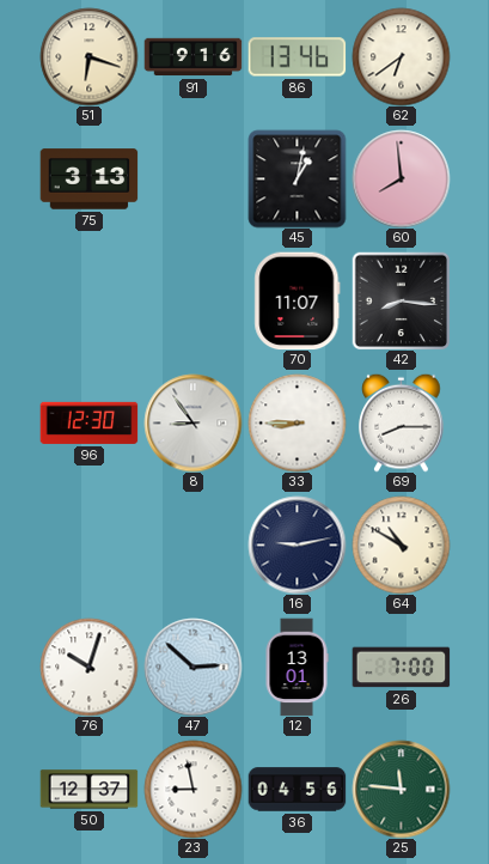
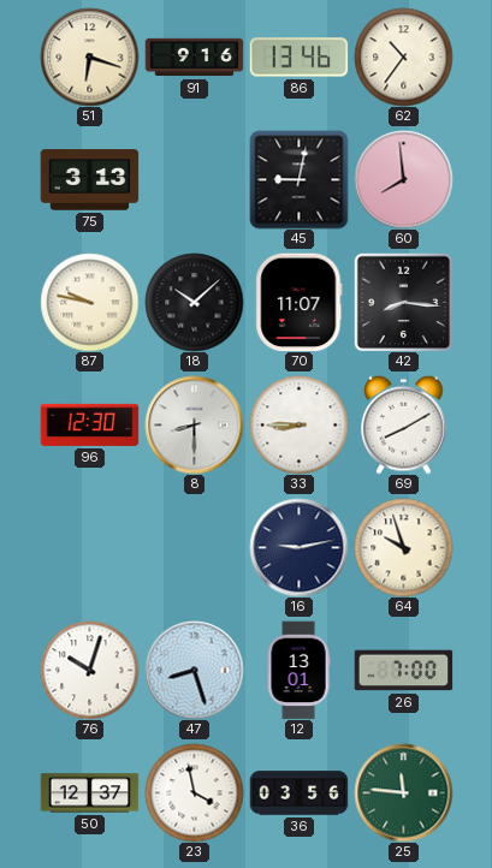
62: 6:39 -> 10:36 (403, 57)
45: 1:02 -> 9:02 (298, 179)
87: none -> 9:47 (89, 302)
18: none -> 10:08 (194, 302)
8: 8:54 -> 8:30 (194, 424)
69: 8:15 -> 8:10 (404, 424)
64: 10:50 -> 9:57 (403, 547)
47: 2:52 -> 8:27 (194, 670)
23: 8:58 -> 3:58 (194, 792)
36: 04:56 -> 03:56 (298, 793)
